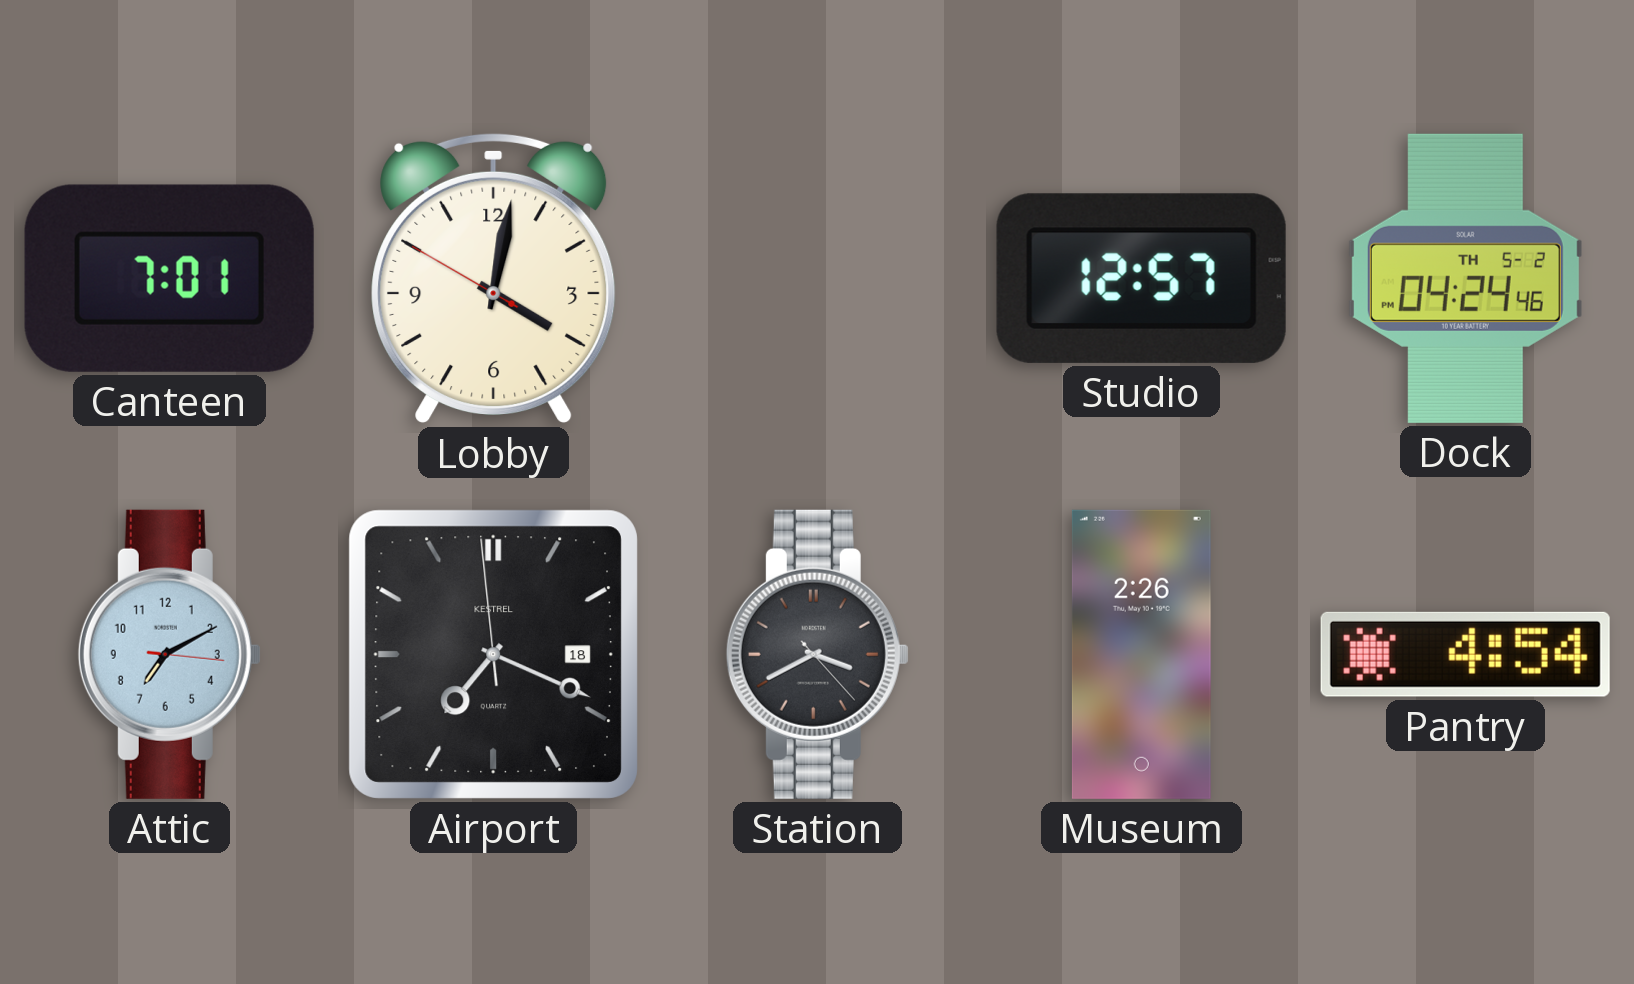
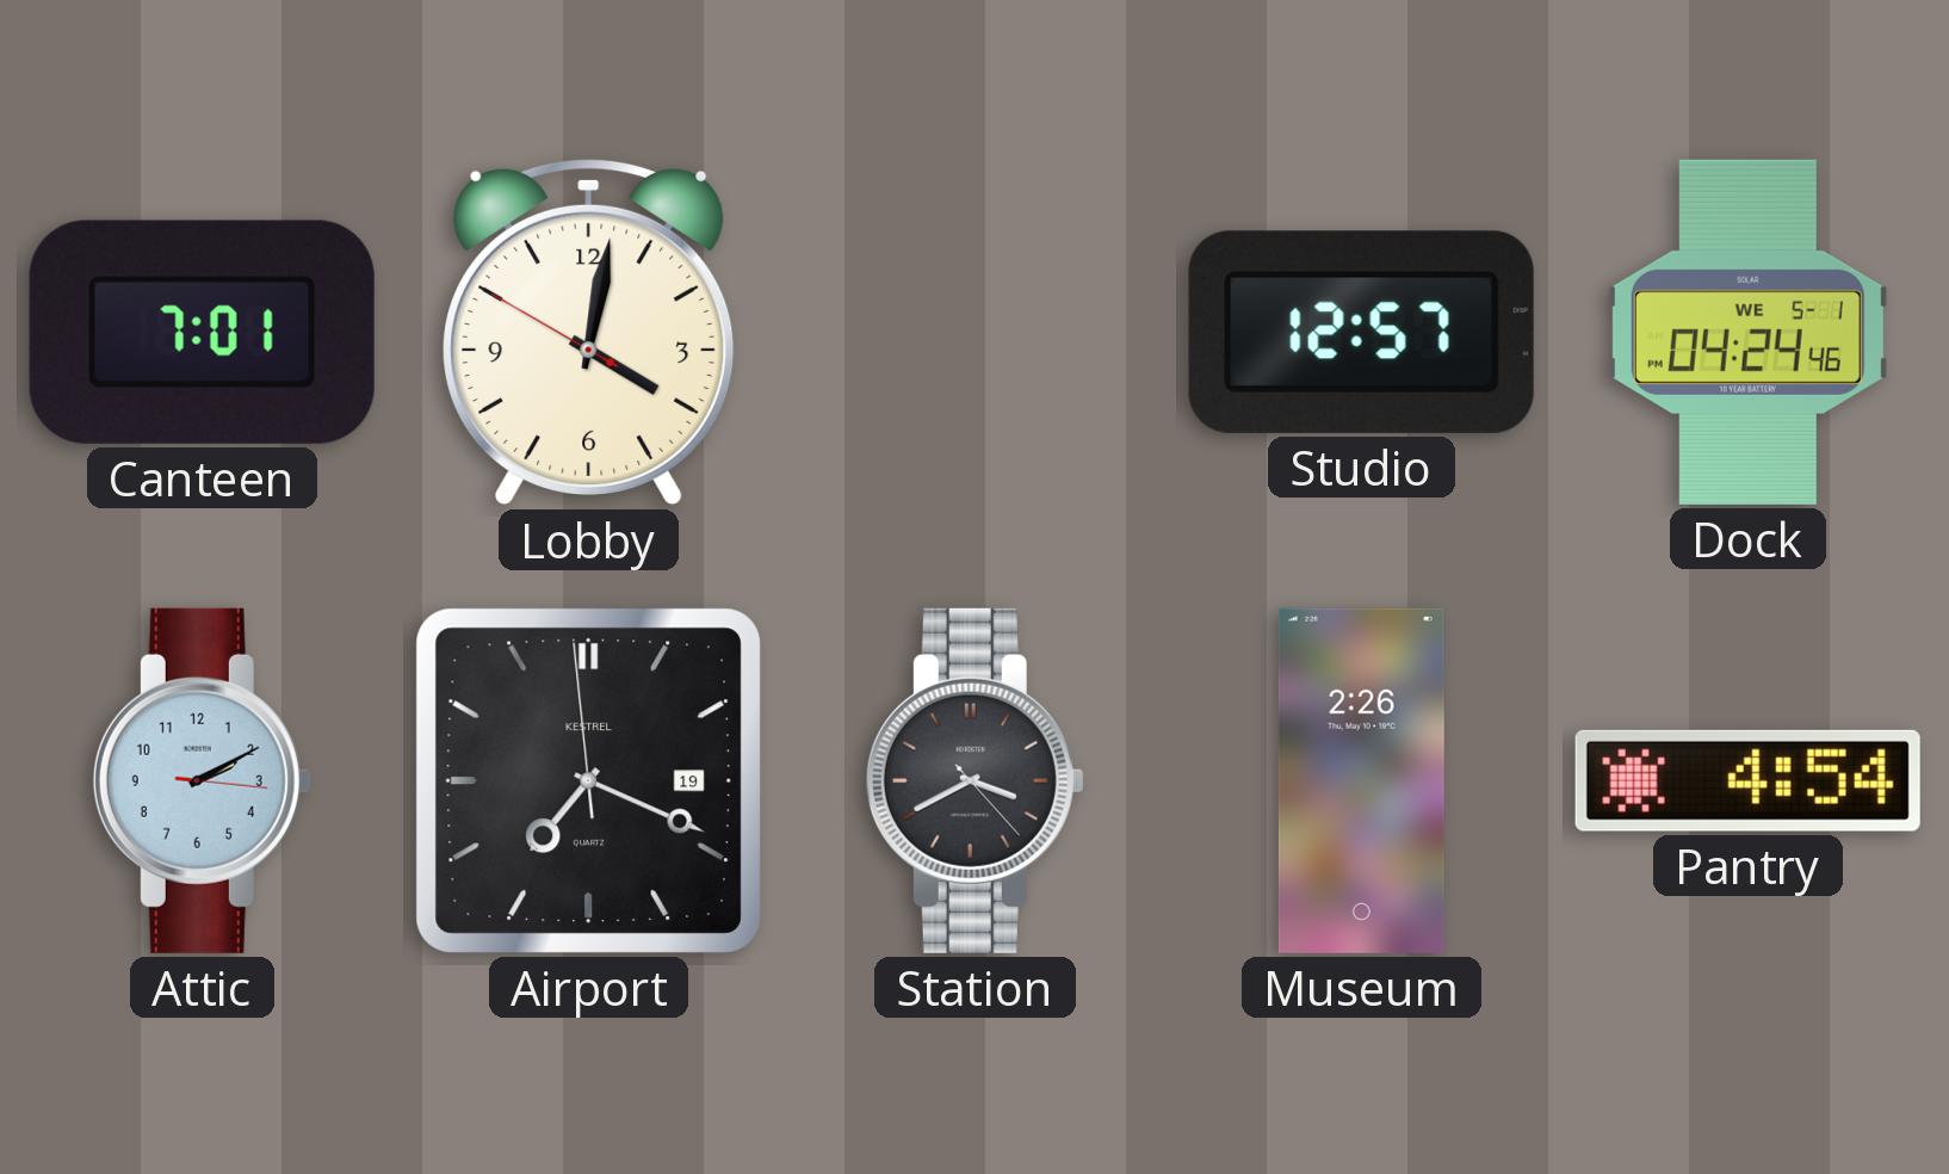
Dock date: TH 5-2 -> WE 5-1 (1747, 332)
Attic: 7:10 -> 2:10 (202, 780)
Airport date: 18 -> 19 (588, 780)
